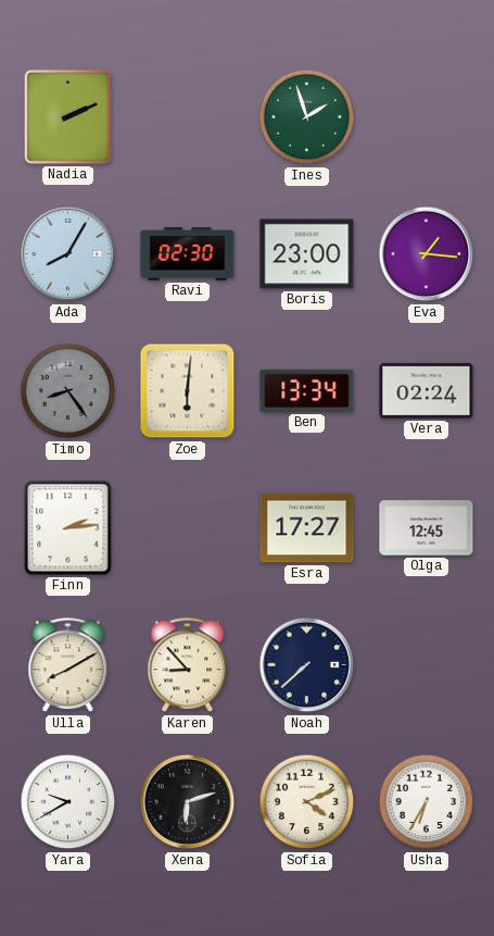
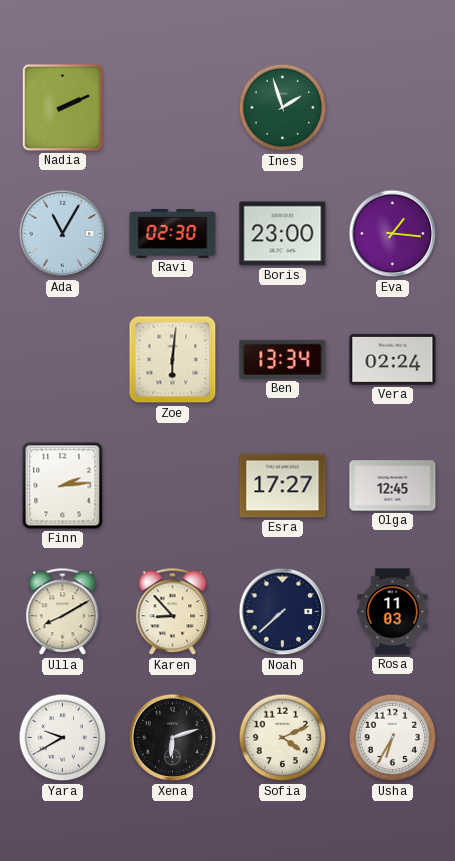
Ada: 8:05 -> 11:05 (63, 234)
Timo: 8:24 -> none (68, 391)
Rosa: none -> 11:03 (393, 612)
